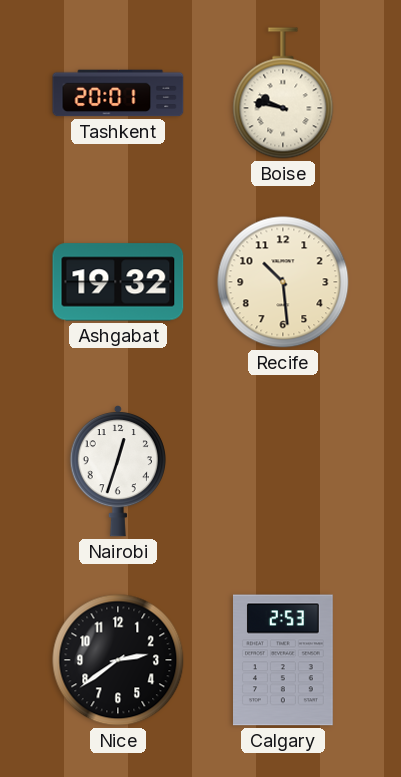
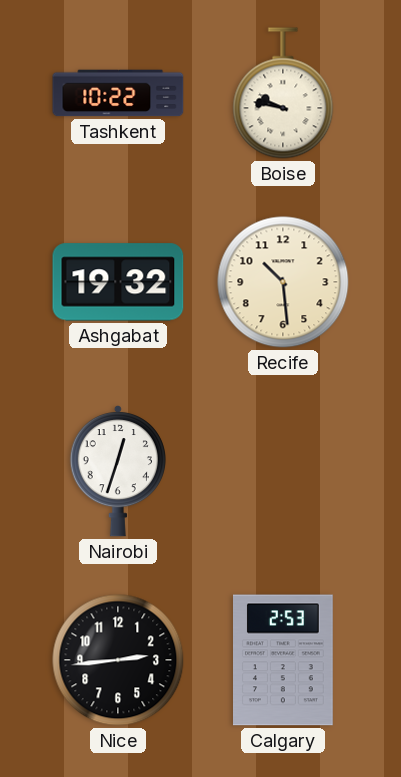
Tashkent: 20:01 -> 10:22 (118, 93)
Nice: 2:39 -> 2:44 (118, 660)
